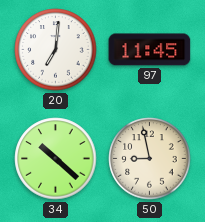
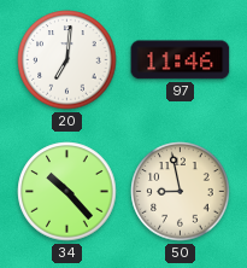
97: 11:45 -> 11:46 (181, 60)
34: 10:22 -> 10:23 (67, 192)
